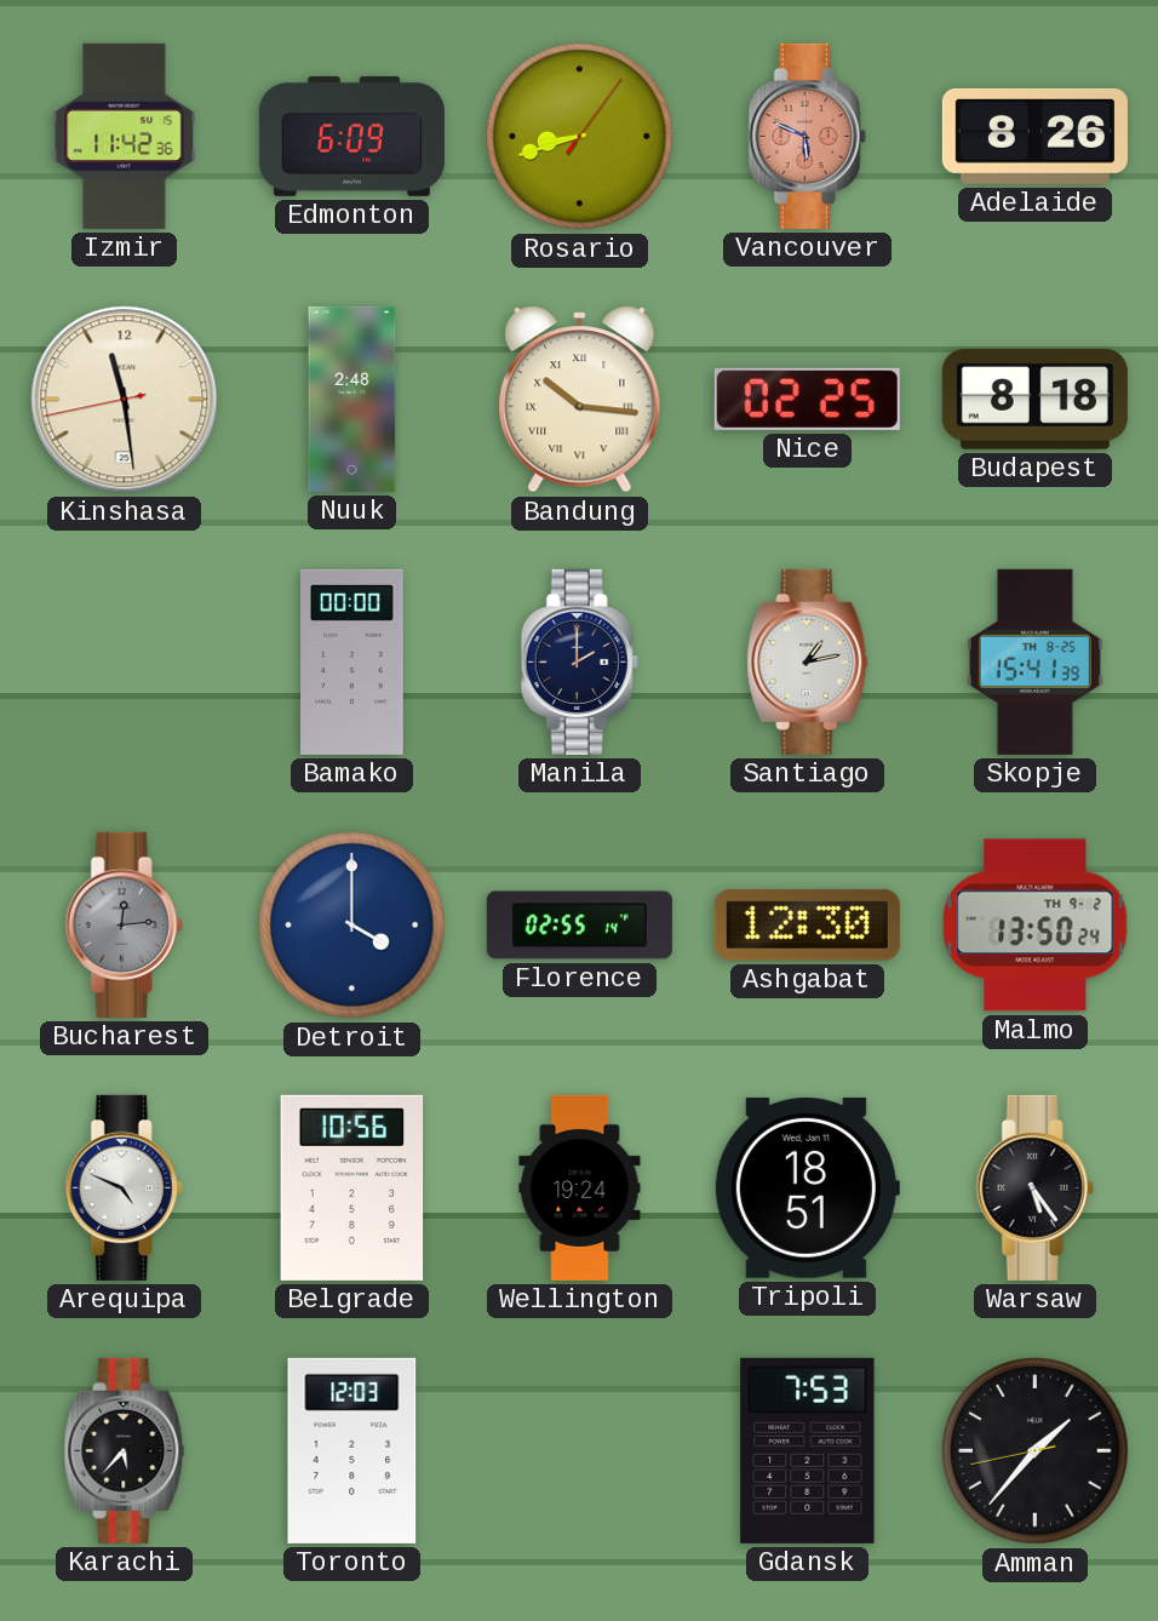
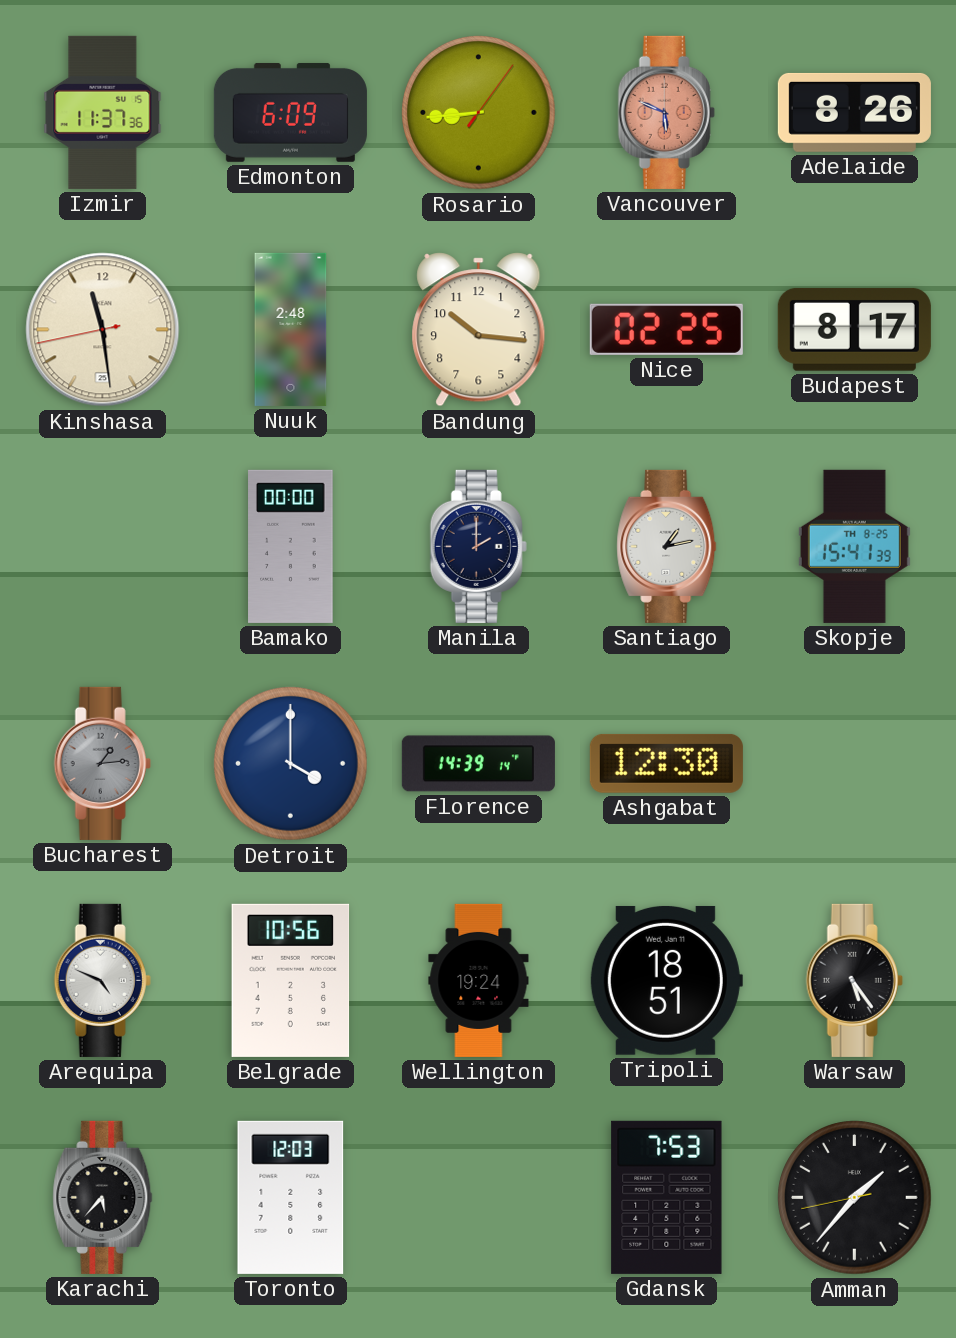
Izmir: 11:42 -> 11:37 (103, 112)
Rosario: 8:42 -> 8:44 (479, 113)
Bandung numerals: Roman -> Arabic (479, 330)
Budapest: 8:18 -> 8:17 (854, 329)
Bucharest: 12:14 -> 1:14 (102, 763)
Florence: 02:55 -> 14:39 (478, 764)
Malmo: 13:50 -> none (1036, 926)
